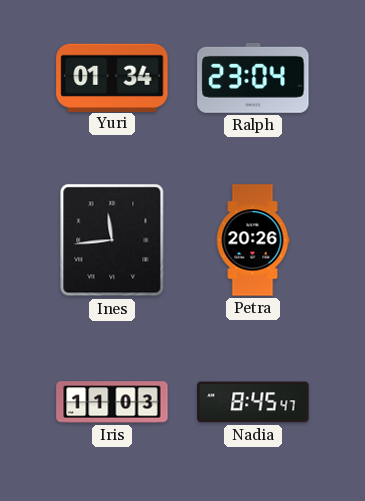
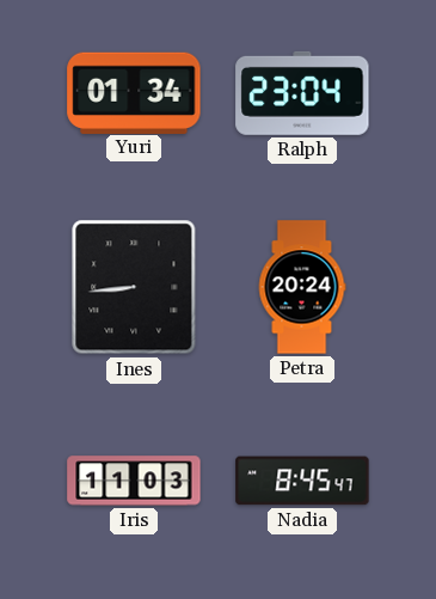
Ines: 11:44 -> 8:44 (134, 287)
Petra: 20:26 -> 20:24 (302, 287)
